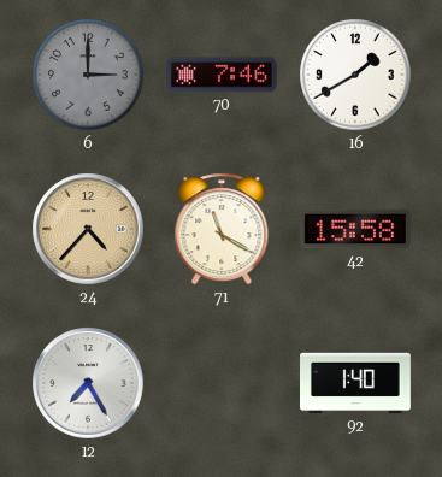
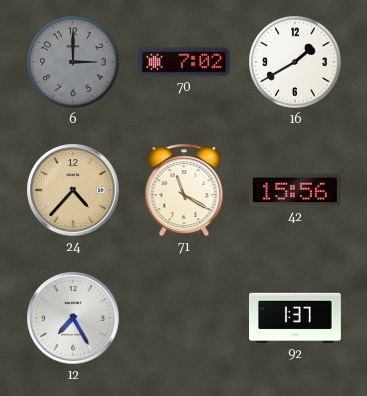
70: 7:46 -> 7:02 (185, 62)
42: 15:58 -> 15:56 (295, 190)
92: 1:40 -> 1:37 (296, 318)
